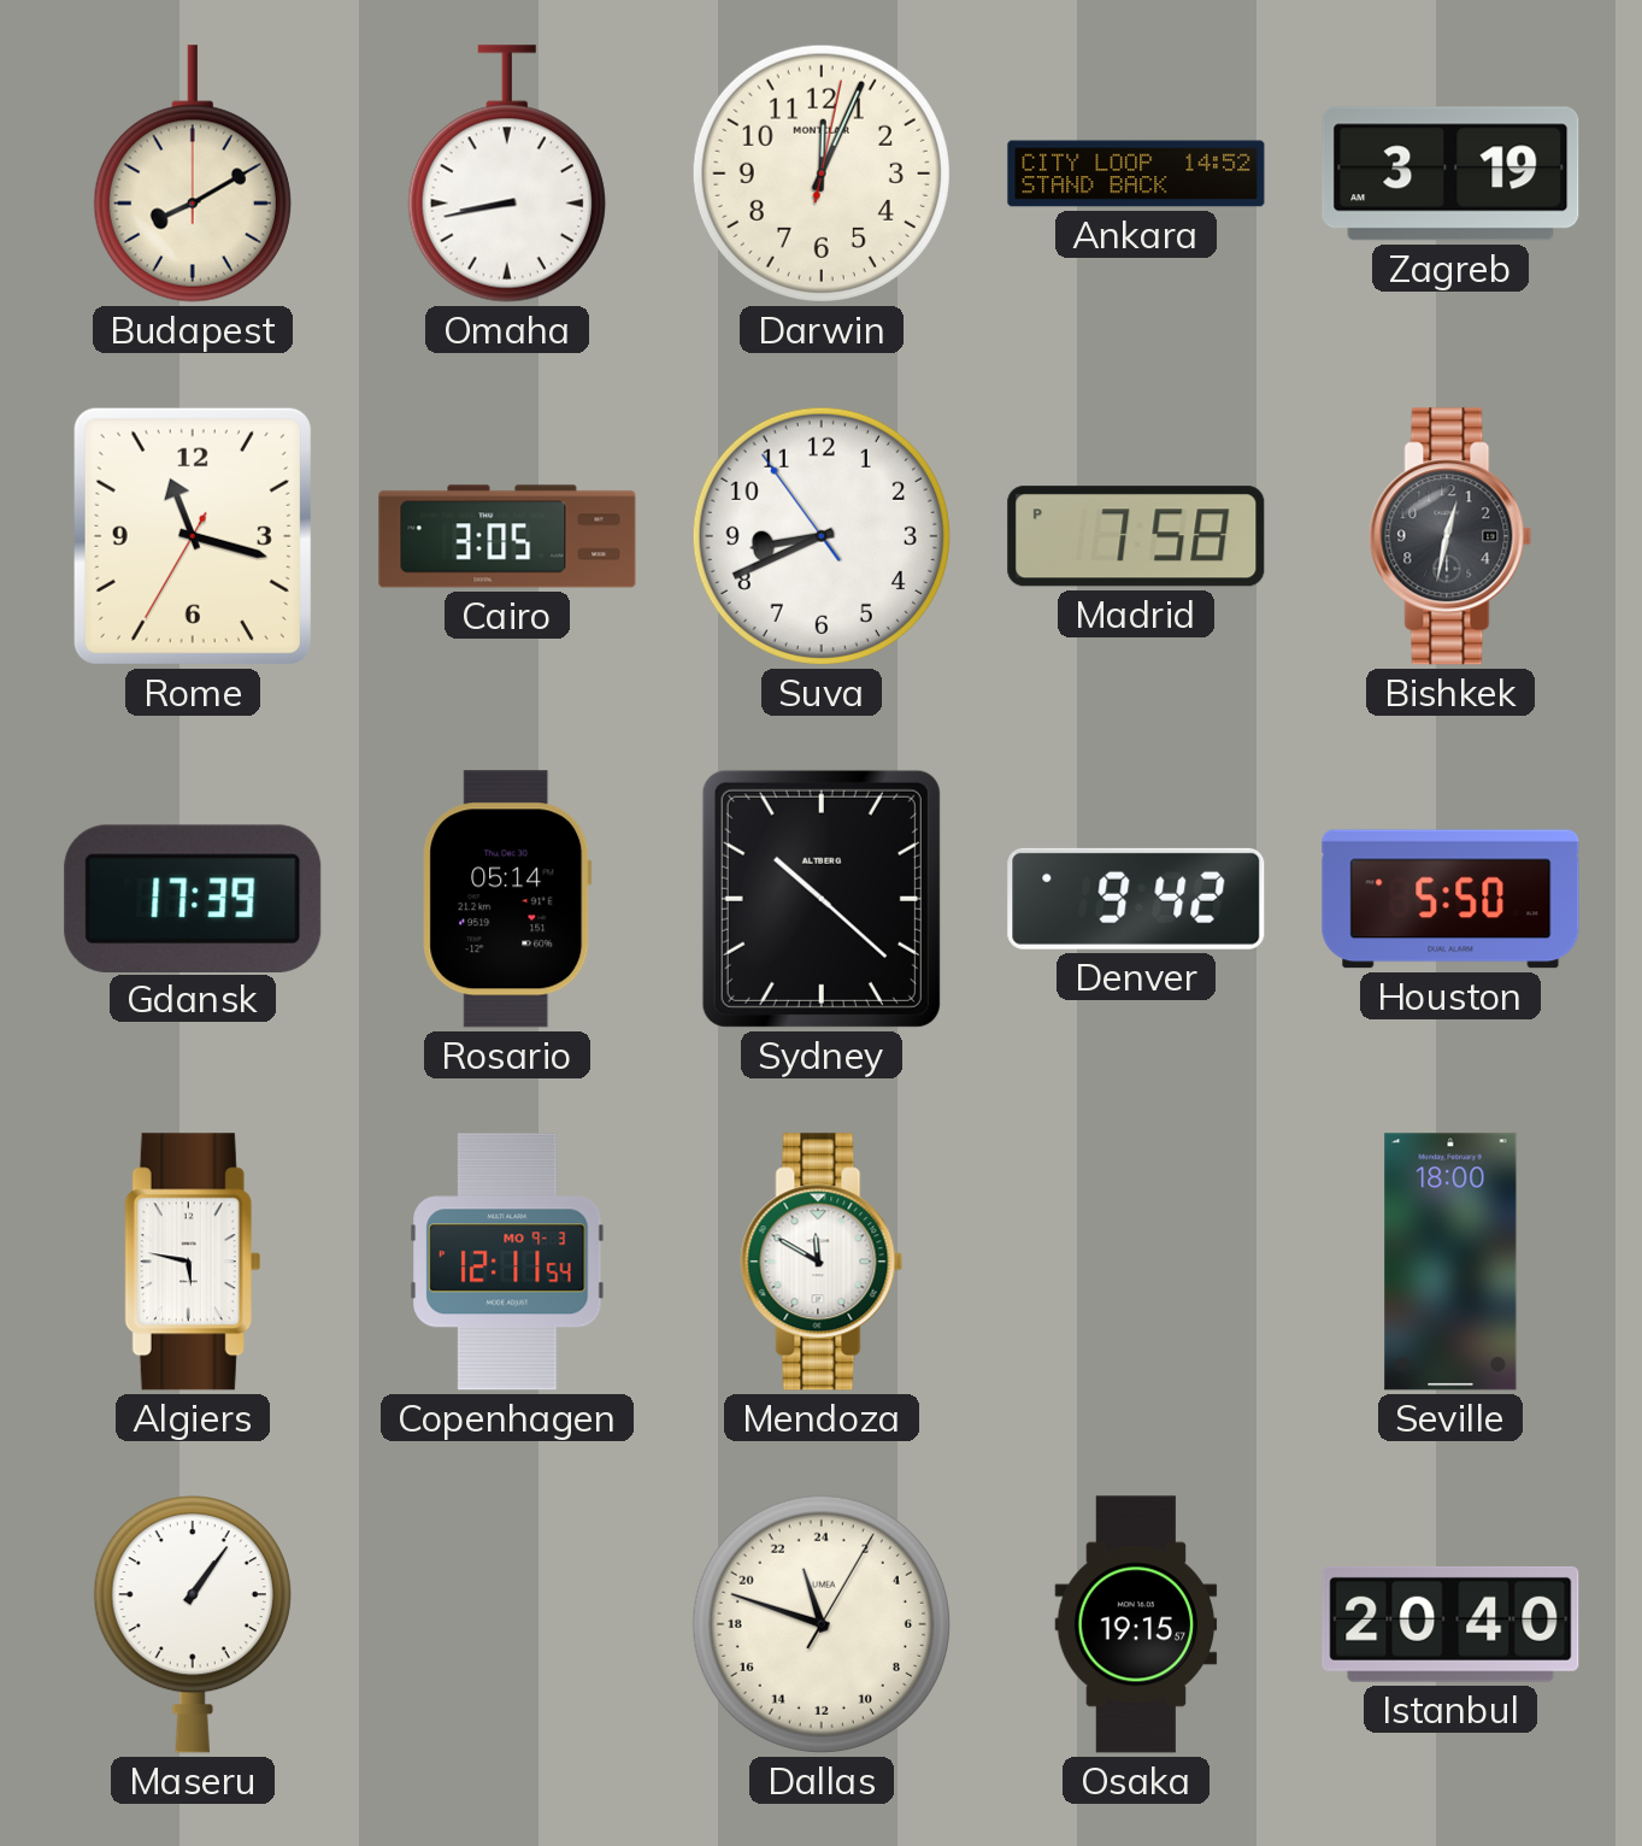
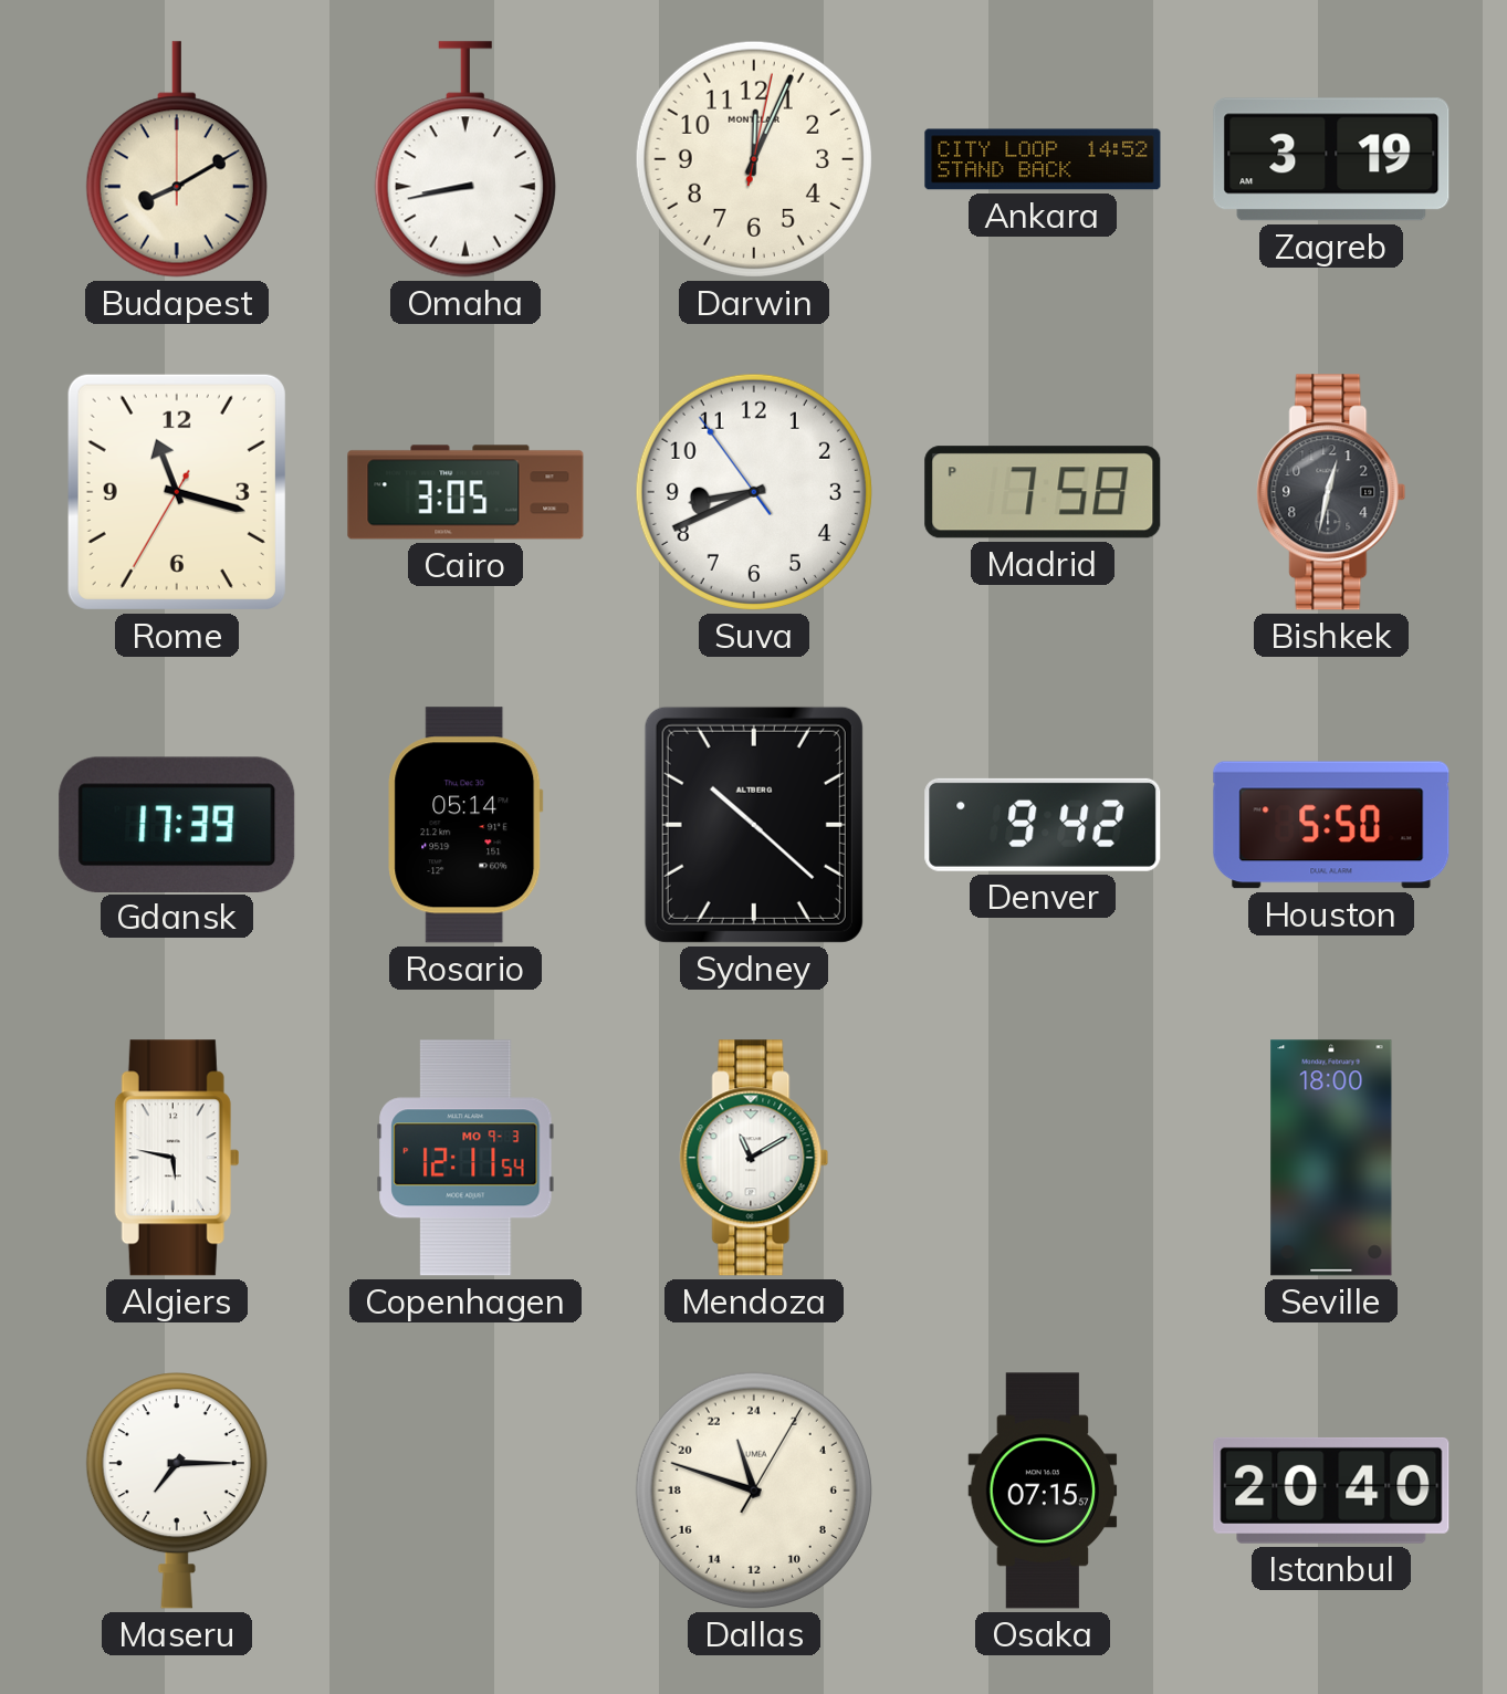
Mendoza: 11:50 -> 11:10 (754, 1158)
Maseru: 1:06 -> 7:15 (177, 1492)
Osaka: 19:15 -> 07:15 (1043, 1491)
